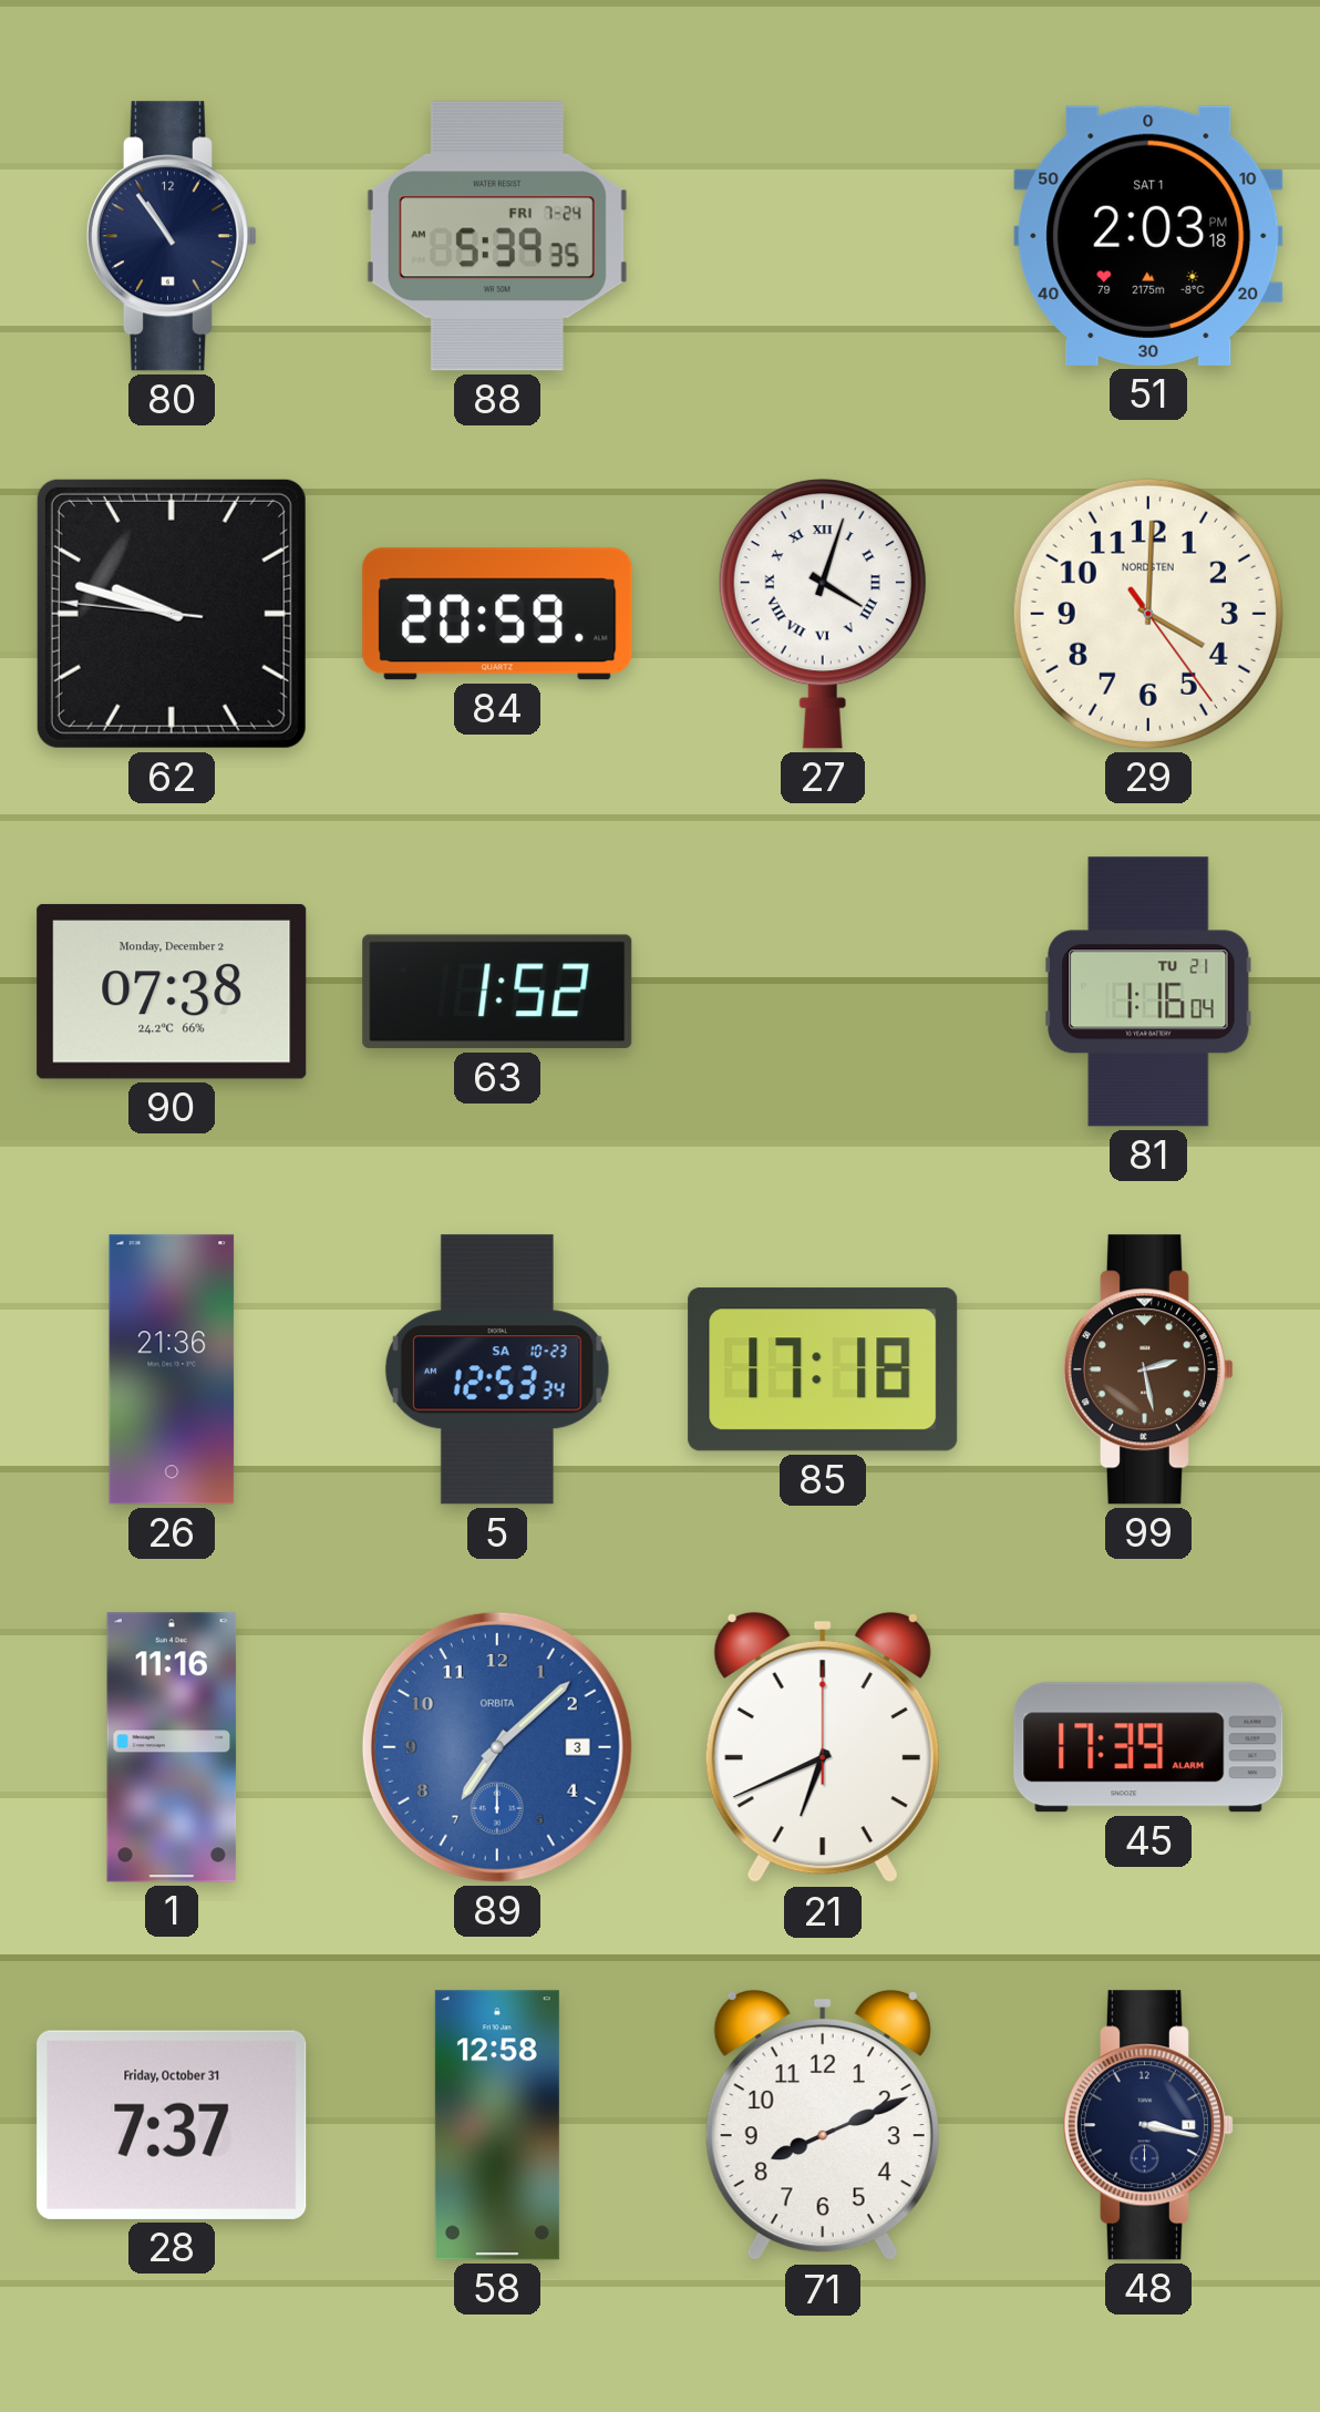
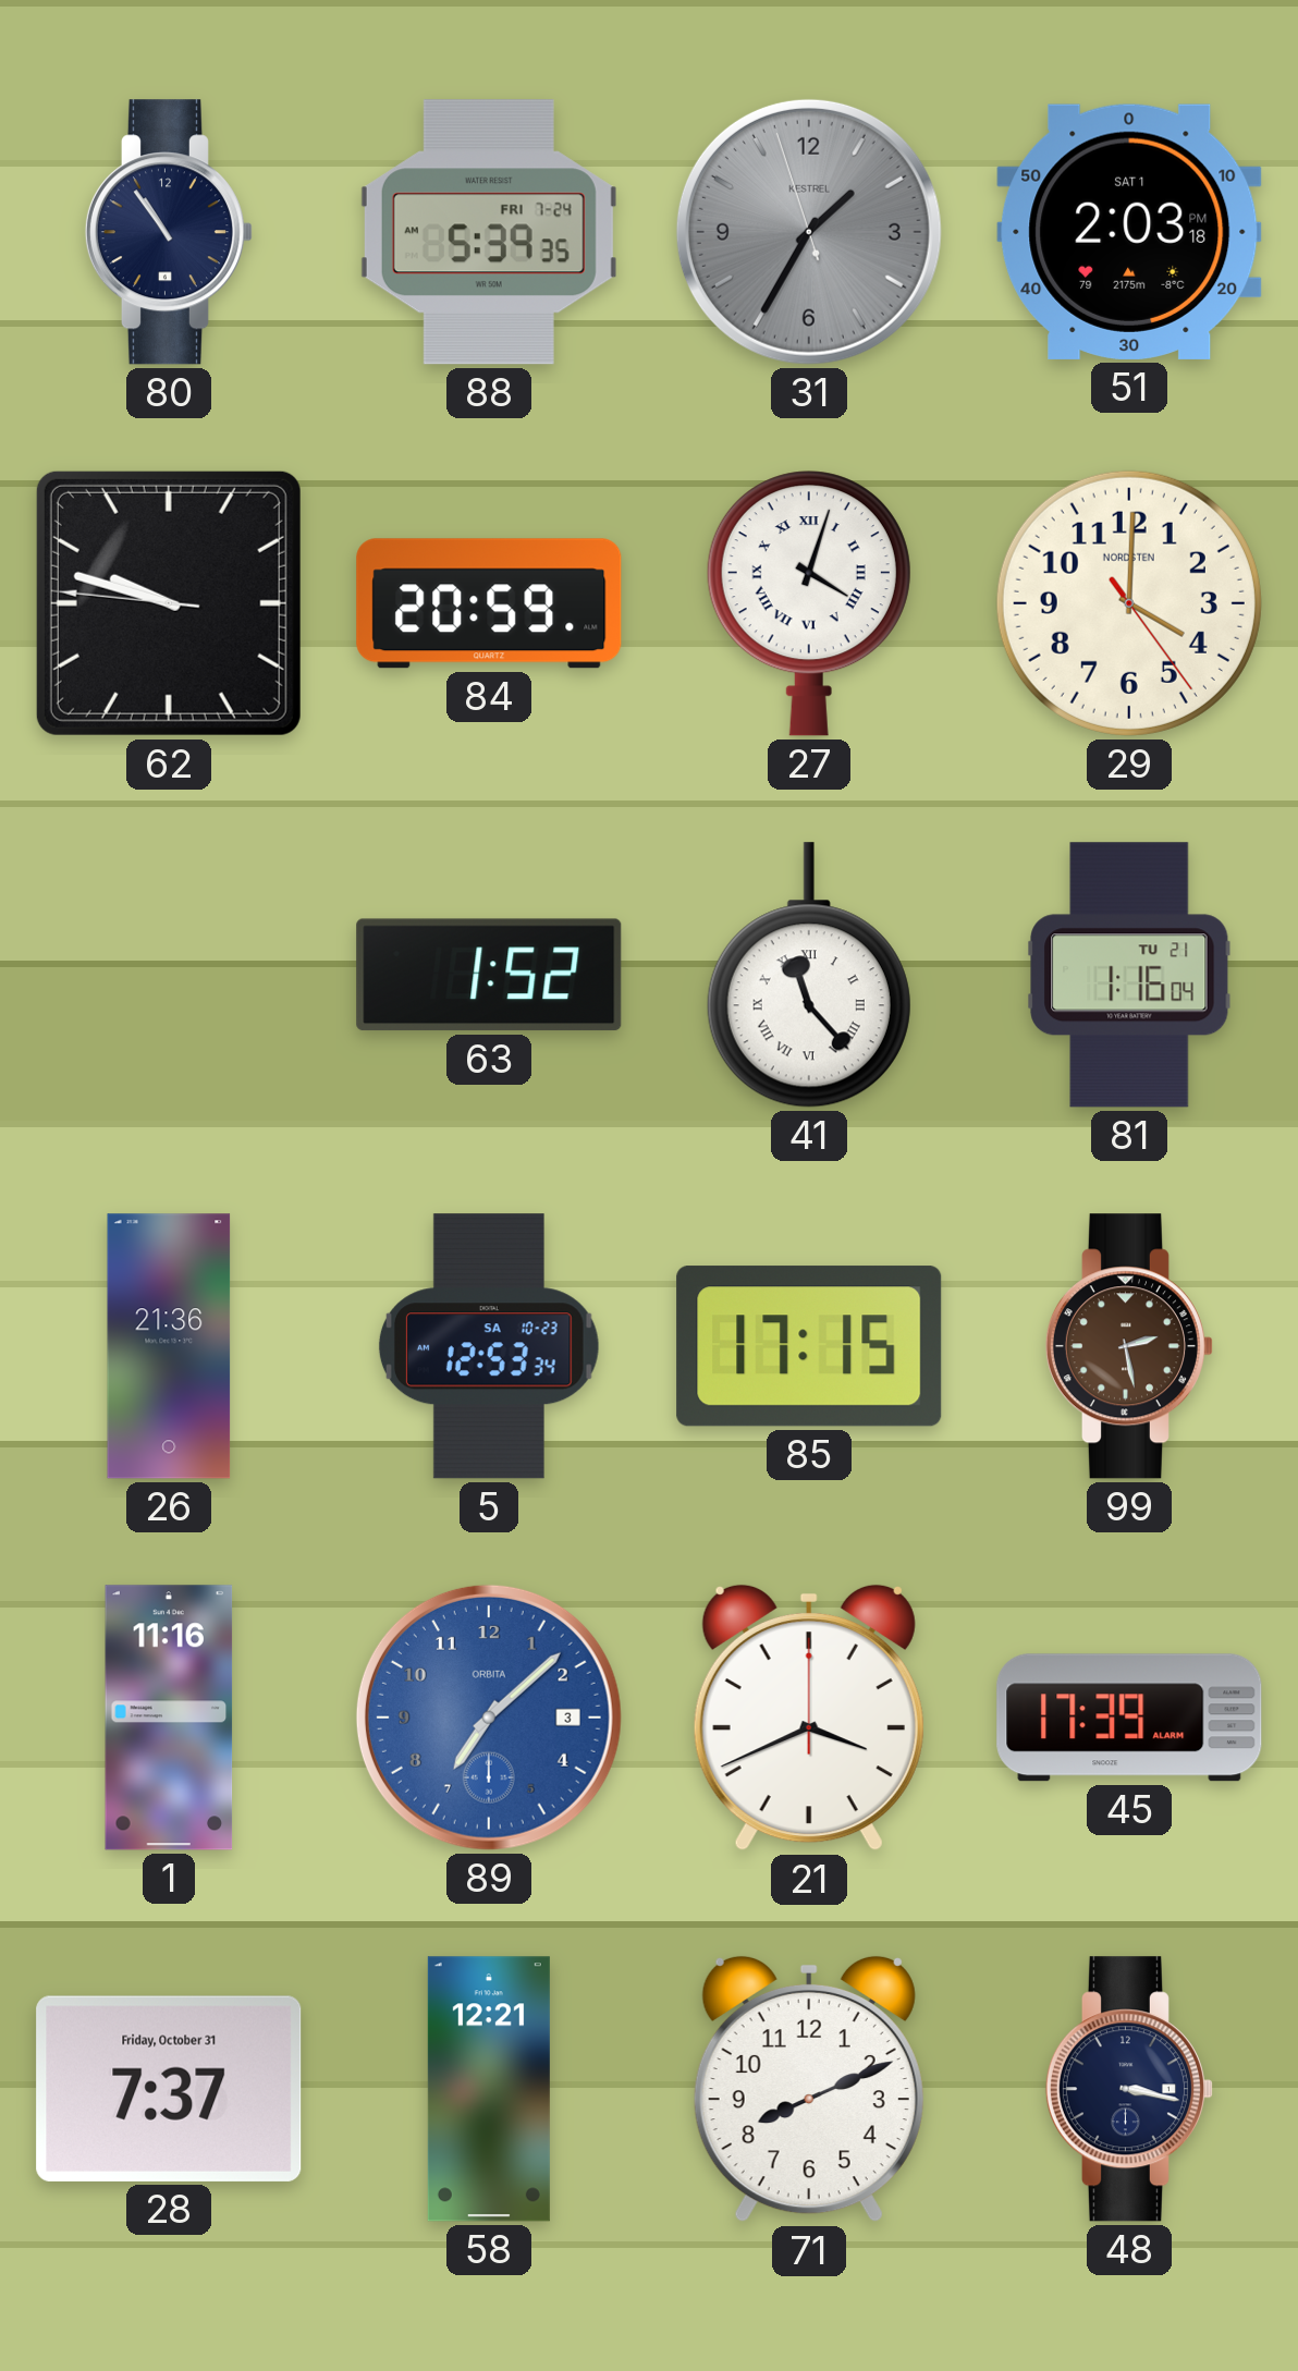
31: none -> 1:34 (809, 232)
90: 07:38 -> none (172, 992)
41: none -> 11:23 (809, 975)
85: 17:18 -> 17:15 (809, 1346)
21: 6:41 -> 3:41 (809, 1718)
58: 12:58 -> 12:21 (489, 2089)
